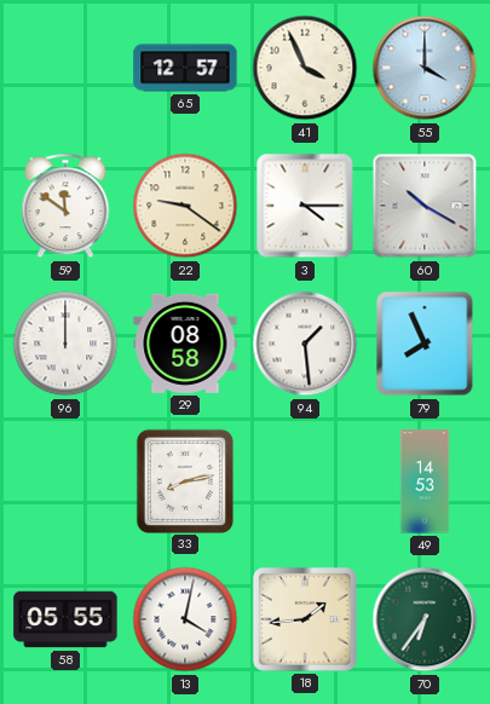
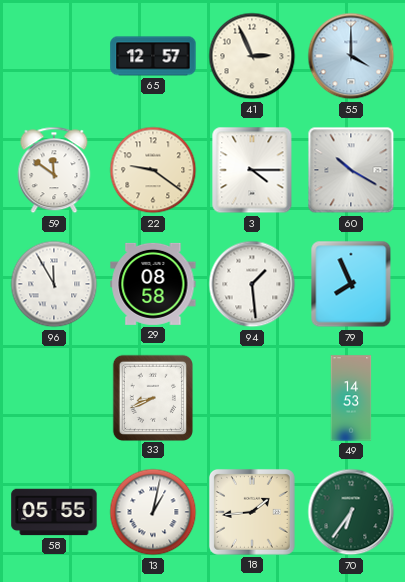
41: 3:56 -> 2:56 (252, 56)
96: 12:00 -> 11:55 (54, 284)
33: 8:13 -> 8:41 (152, 397)
13: 4:02 -> 1:02 (153, 512)
